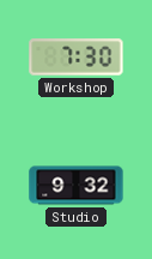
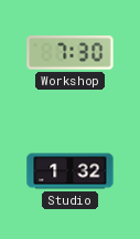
Studio: 9:32 -> 1:32 (71, 172)
